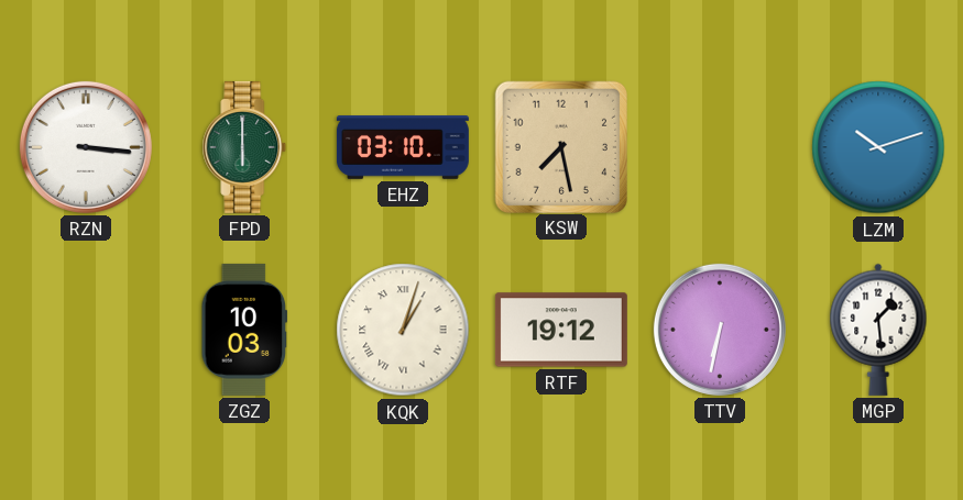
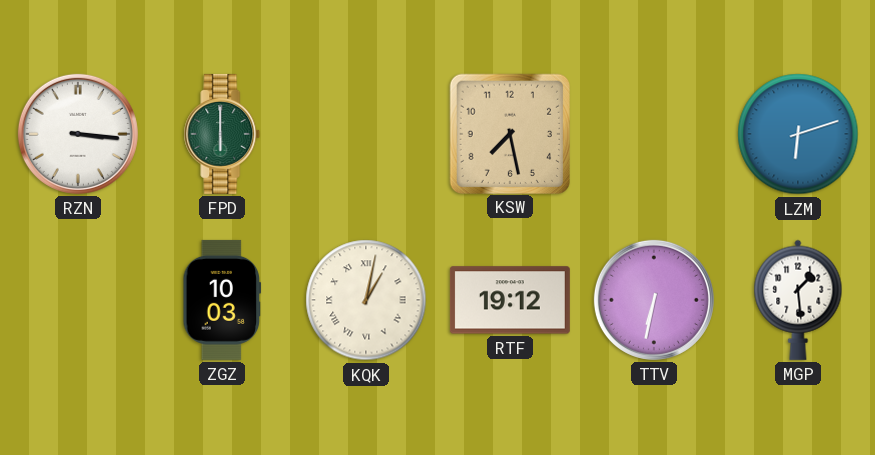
EHZ: 03:10 -> none (403, 148)
LZM: 10:12 -> 6:12 (798, 134)
KQK: 1:03 -> 1:02 (366, 300)
